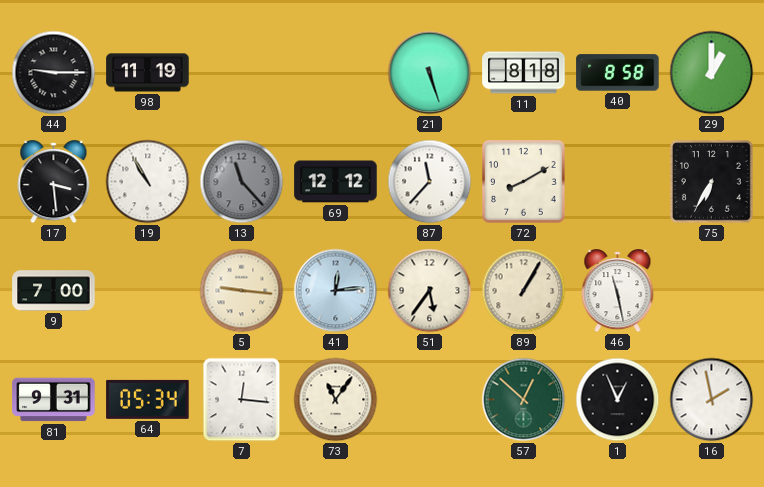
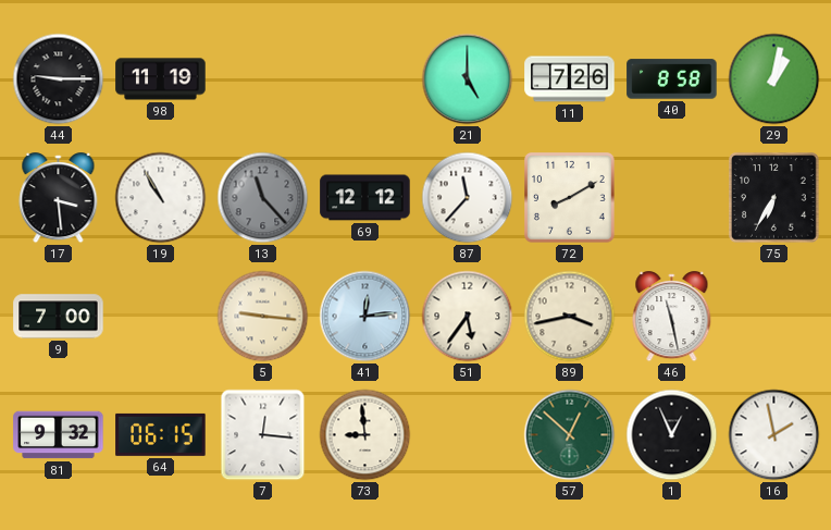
21: 5:27 -> 5:00 (468, 79)
11: 8:18 -> 7:26 (570, 79)
29: 1:00 -> 1:02 (774, 79)
89: 1:05 -> 3:43 (570, 317)
81: 9:31 -> 9:32 (59, 435)
64: 05:34 -> 06:15 (161, 434)
73: 11:06 -> 8:59 (365, 435)
